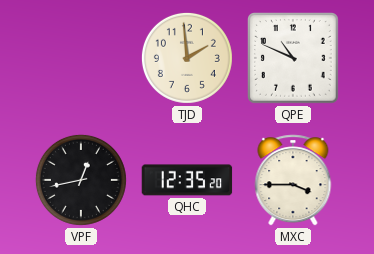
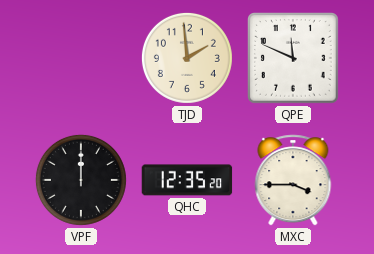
QPE: 10:49 -> 11:49 (294, 59)
VPF: 12:43 -> 12:00 (81, 180)
